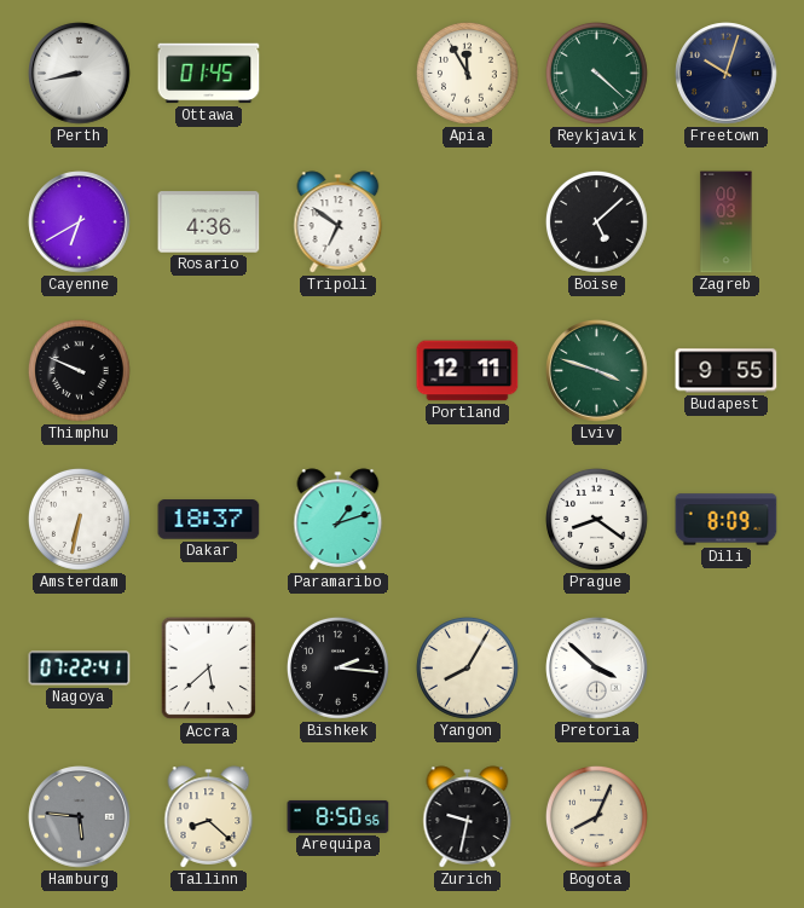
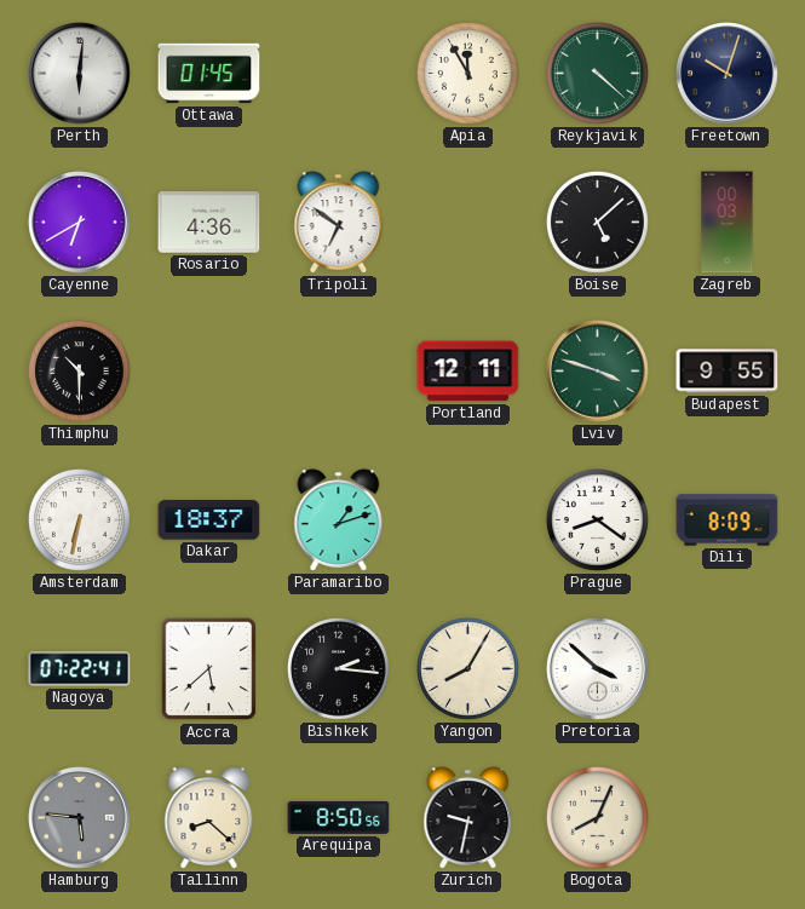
Perth: 8:43 -> 6:01 (80, 74)
Thimphu: 9:49 -> 10:30 (79, 370)
